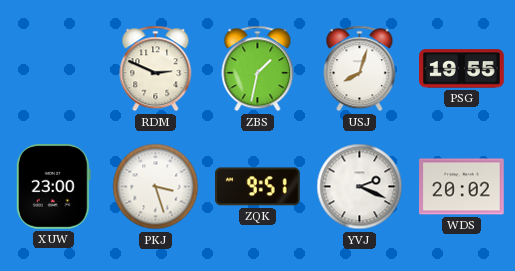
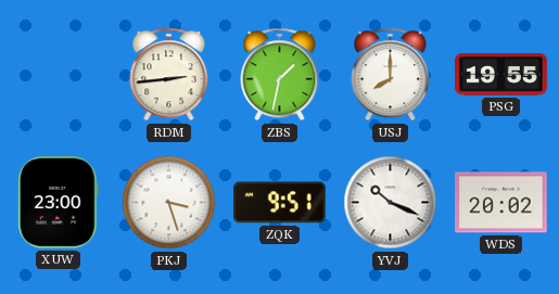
RDM: 2:49 -> 2:44 (169, 75)
USJ: 8:03 -> 8:00 (391, 75)
YVJ: 2:19 -> 10:19 (391, 203)
